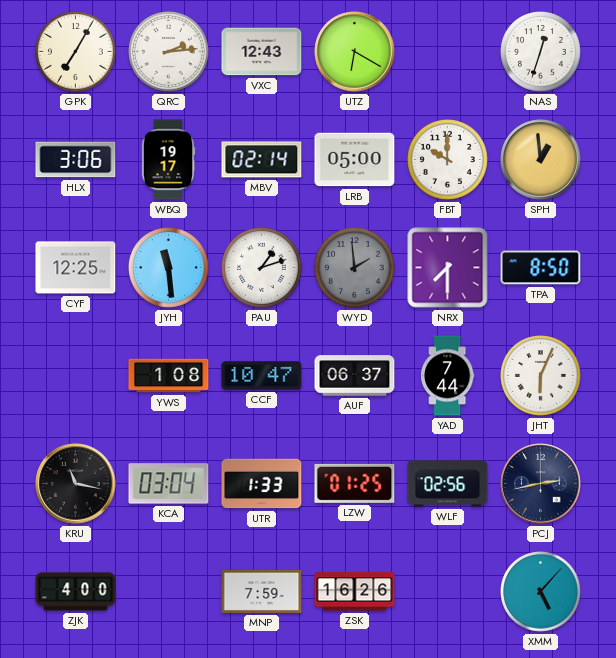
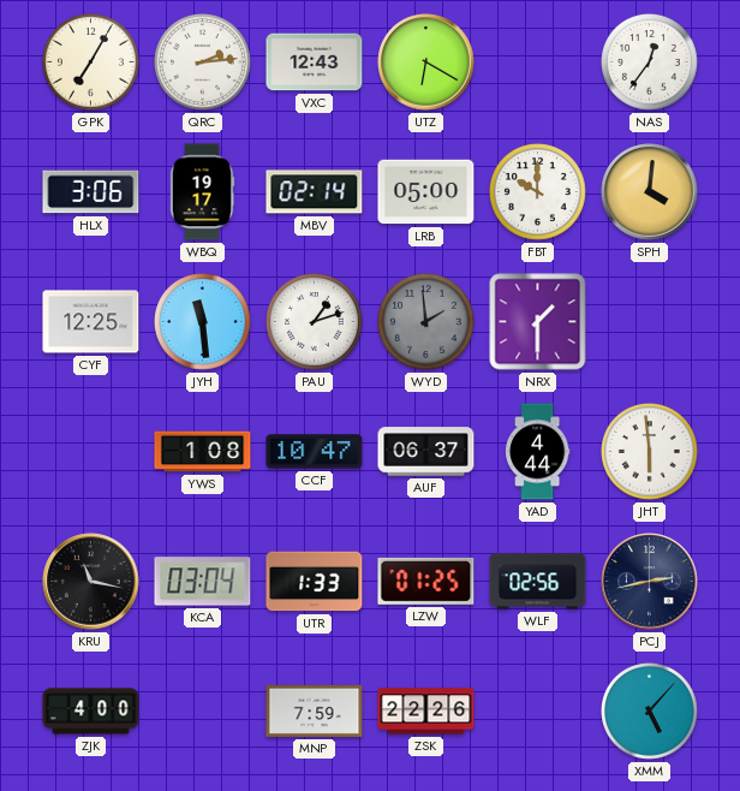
NAS: 12:33 -> 12:36 (650, 63)
SPH: 12:59 -> 4:01 (650, 192)
NRX: 7:30 -> 1:30 (538, 322)
TPA: 8:50 -> none (541, 268)
YAD: 7:44 -> 4:44 (537, 452)
JHT: 6:04 -> 5:59 (650, 452)
ZSK: 16:26 -> 22:26 (426, 712)
